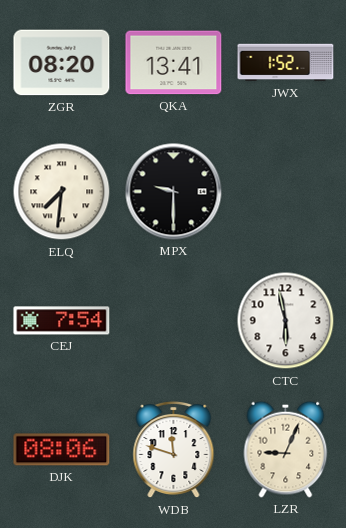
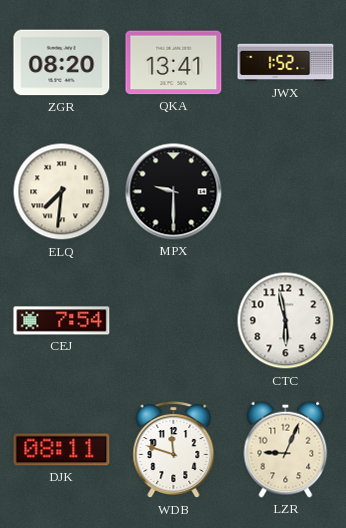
DJK: 08:06 -> 08:11 (62, 450)
